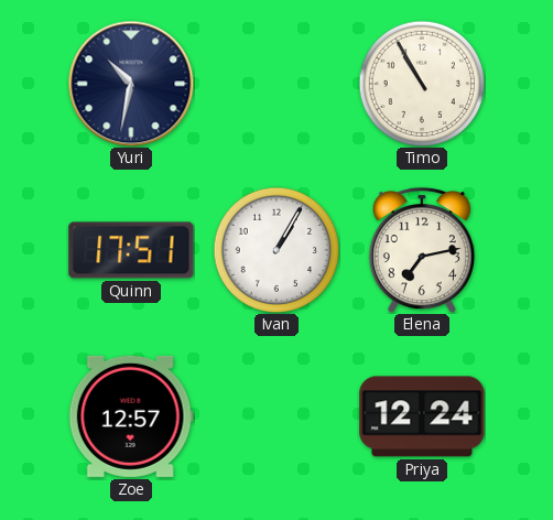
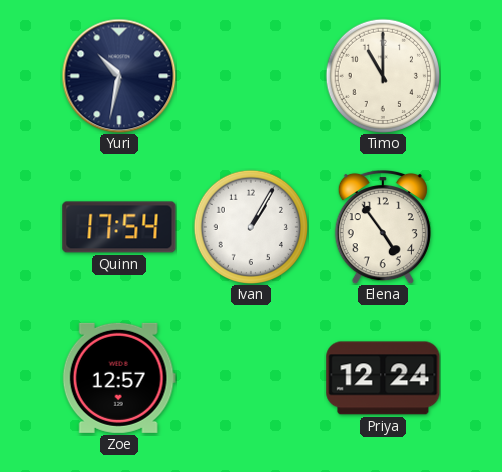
Timo: 10:55 -> 11:00 (382, 75)
Quinn: 17:51 -> 17:54 (119, 227)
Elena: 7:13 -> 4:54 (383, 227)
